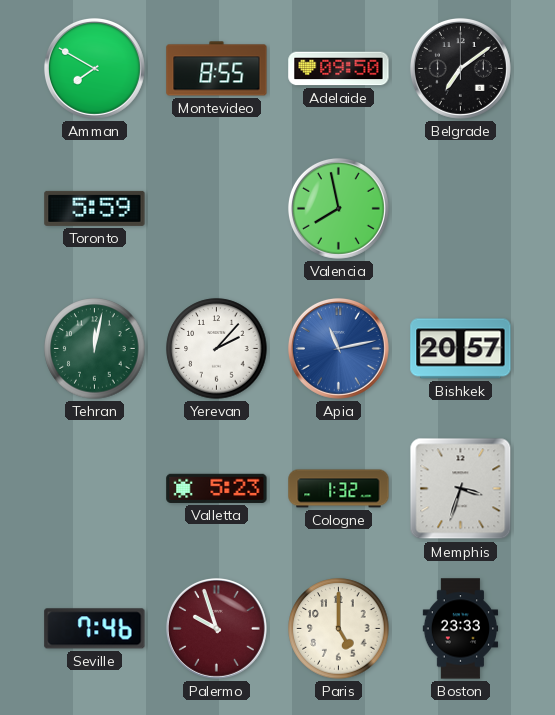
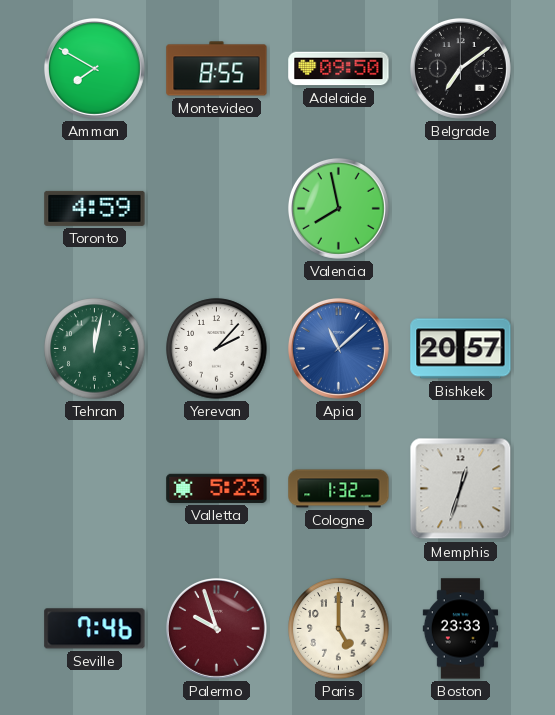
Toronto: 5:59 -> 4:59 (95, 208)
Apia: 11:13 -> 11:08 (338, 348)
Memphis: 3:33 -> 12:33 (461, 489)
